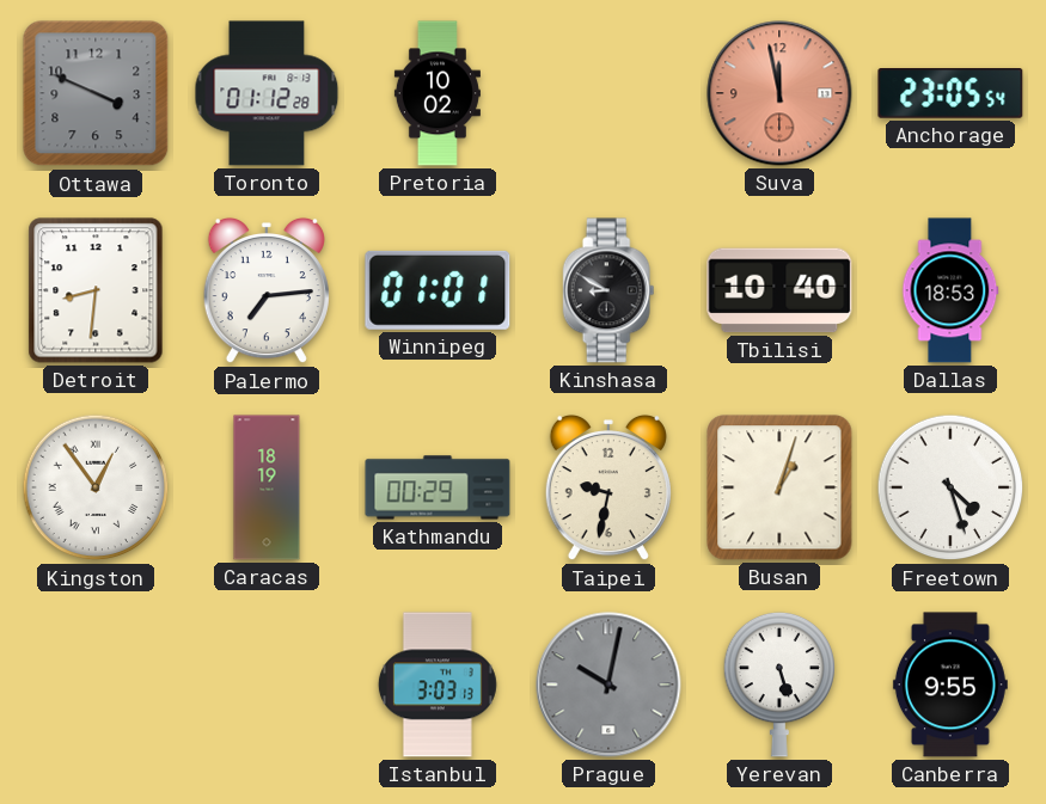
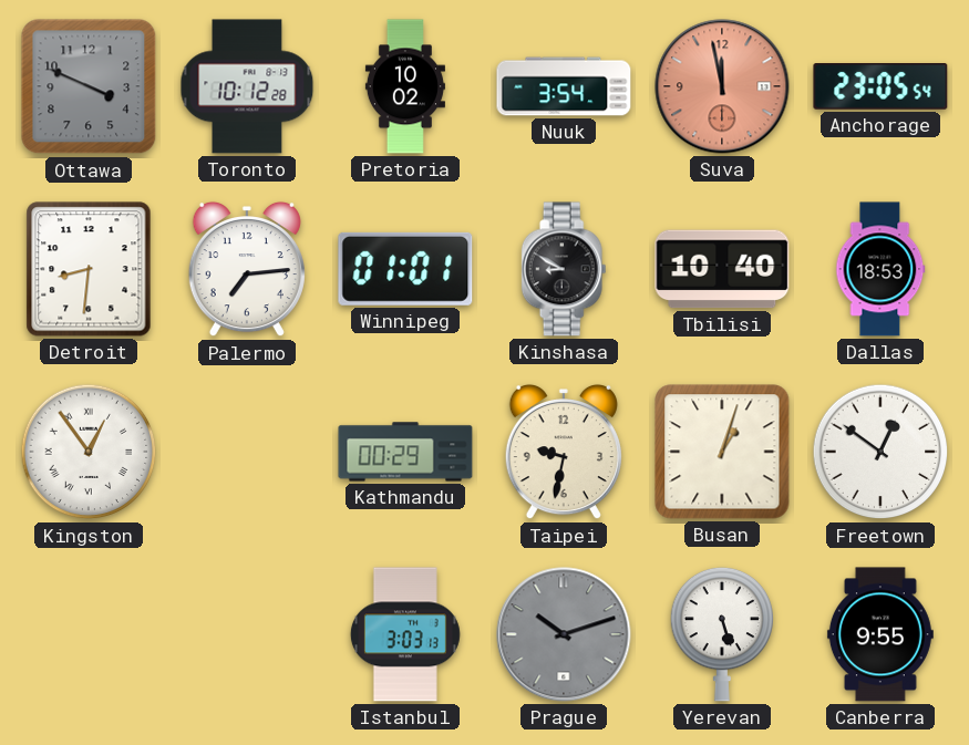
Toronto: 01:12 -> 10:12 (247, 86)
Nuuk: none -> 3:54 (564, 86)
Caracas: 18:19 -> none (267, 487)
Freetown: 4:27 -> 12:51 (880, 452)
Prague: 10:02 -> 10:12 (564, 634)
